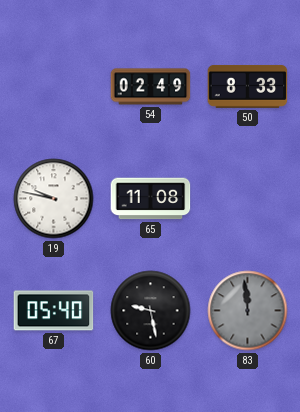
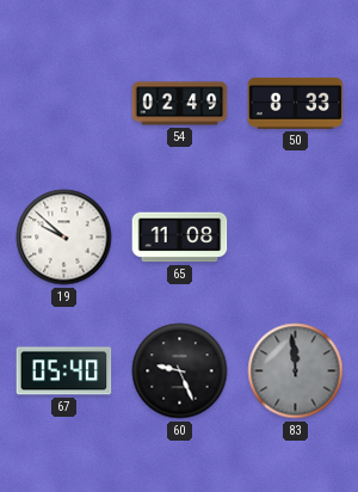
19: 9:47 -> 9:52 (64, 238)
60: 9:28 -> 9:26 (180, 371)
